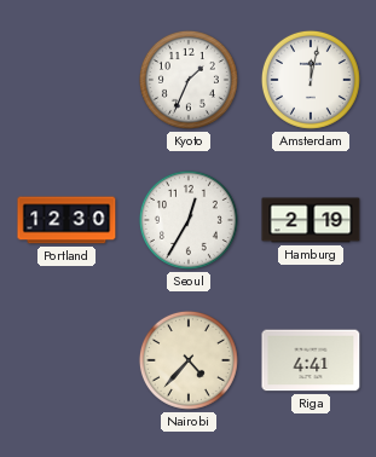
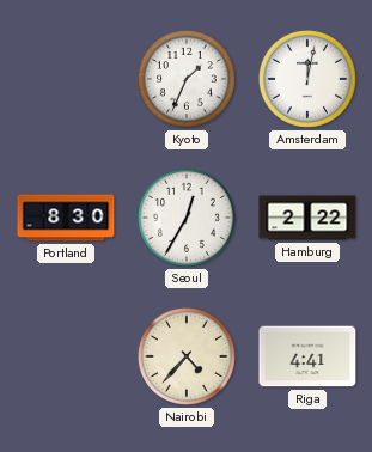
Portland: 12:30 -> 8:30 (66, 218)
Hamburg: 2:19 -> 2:22 (307, 218)
